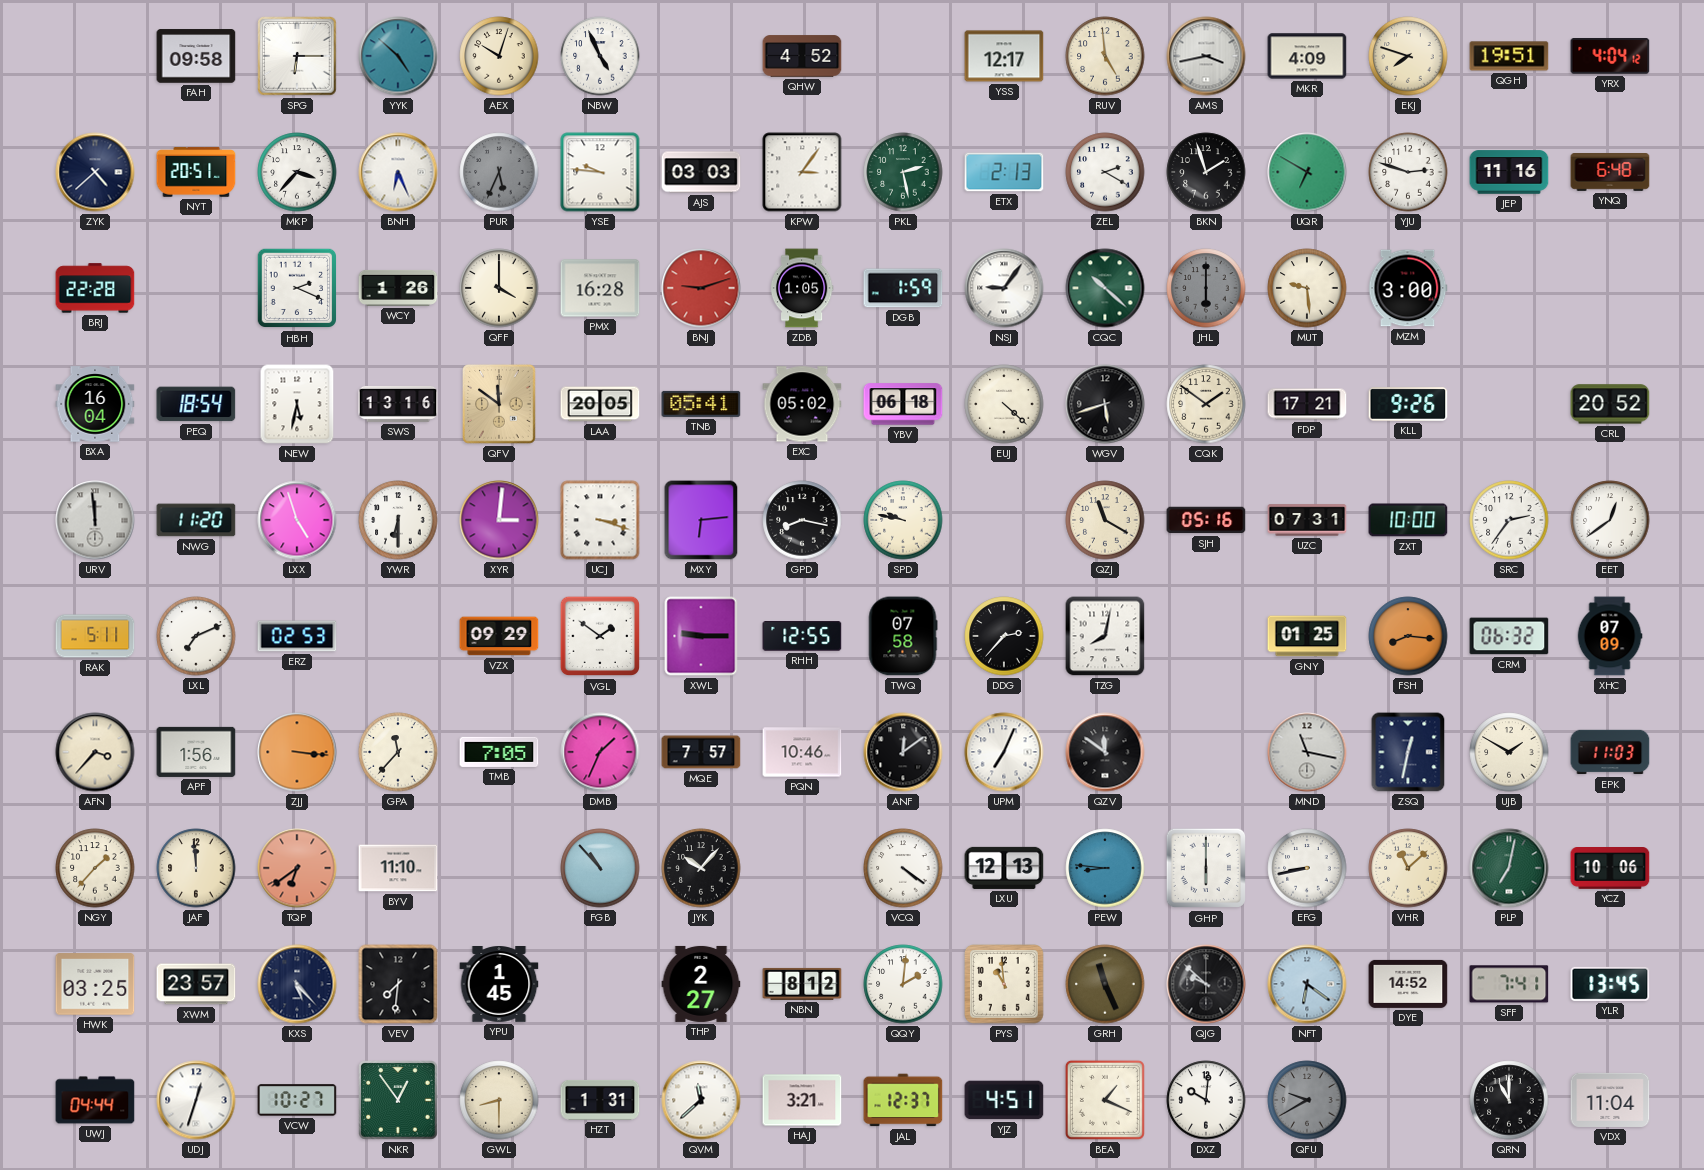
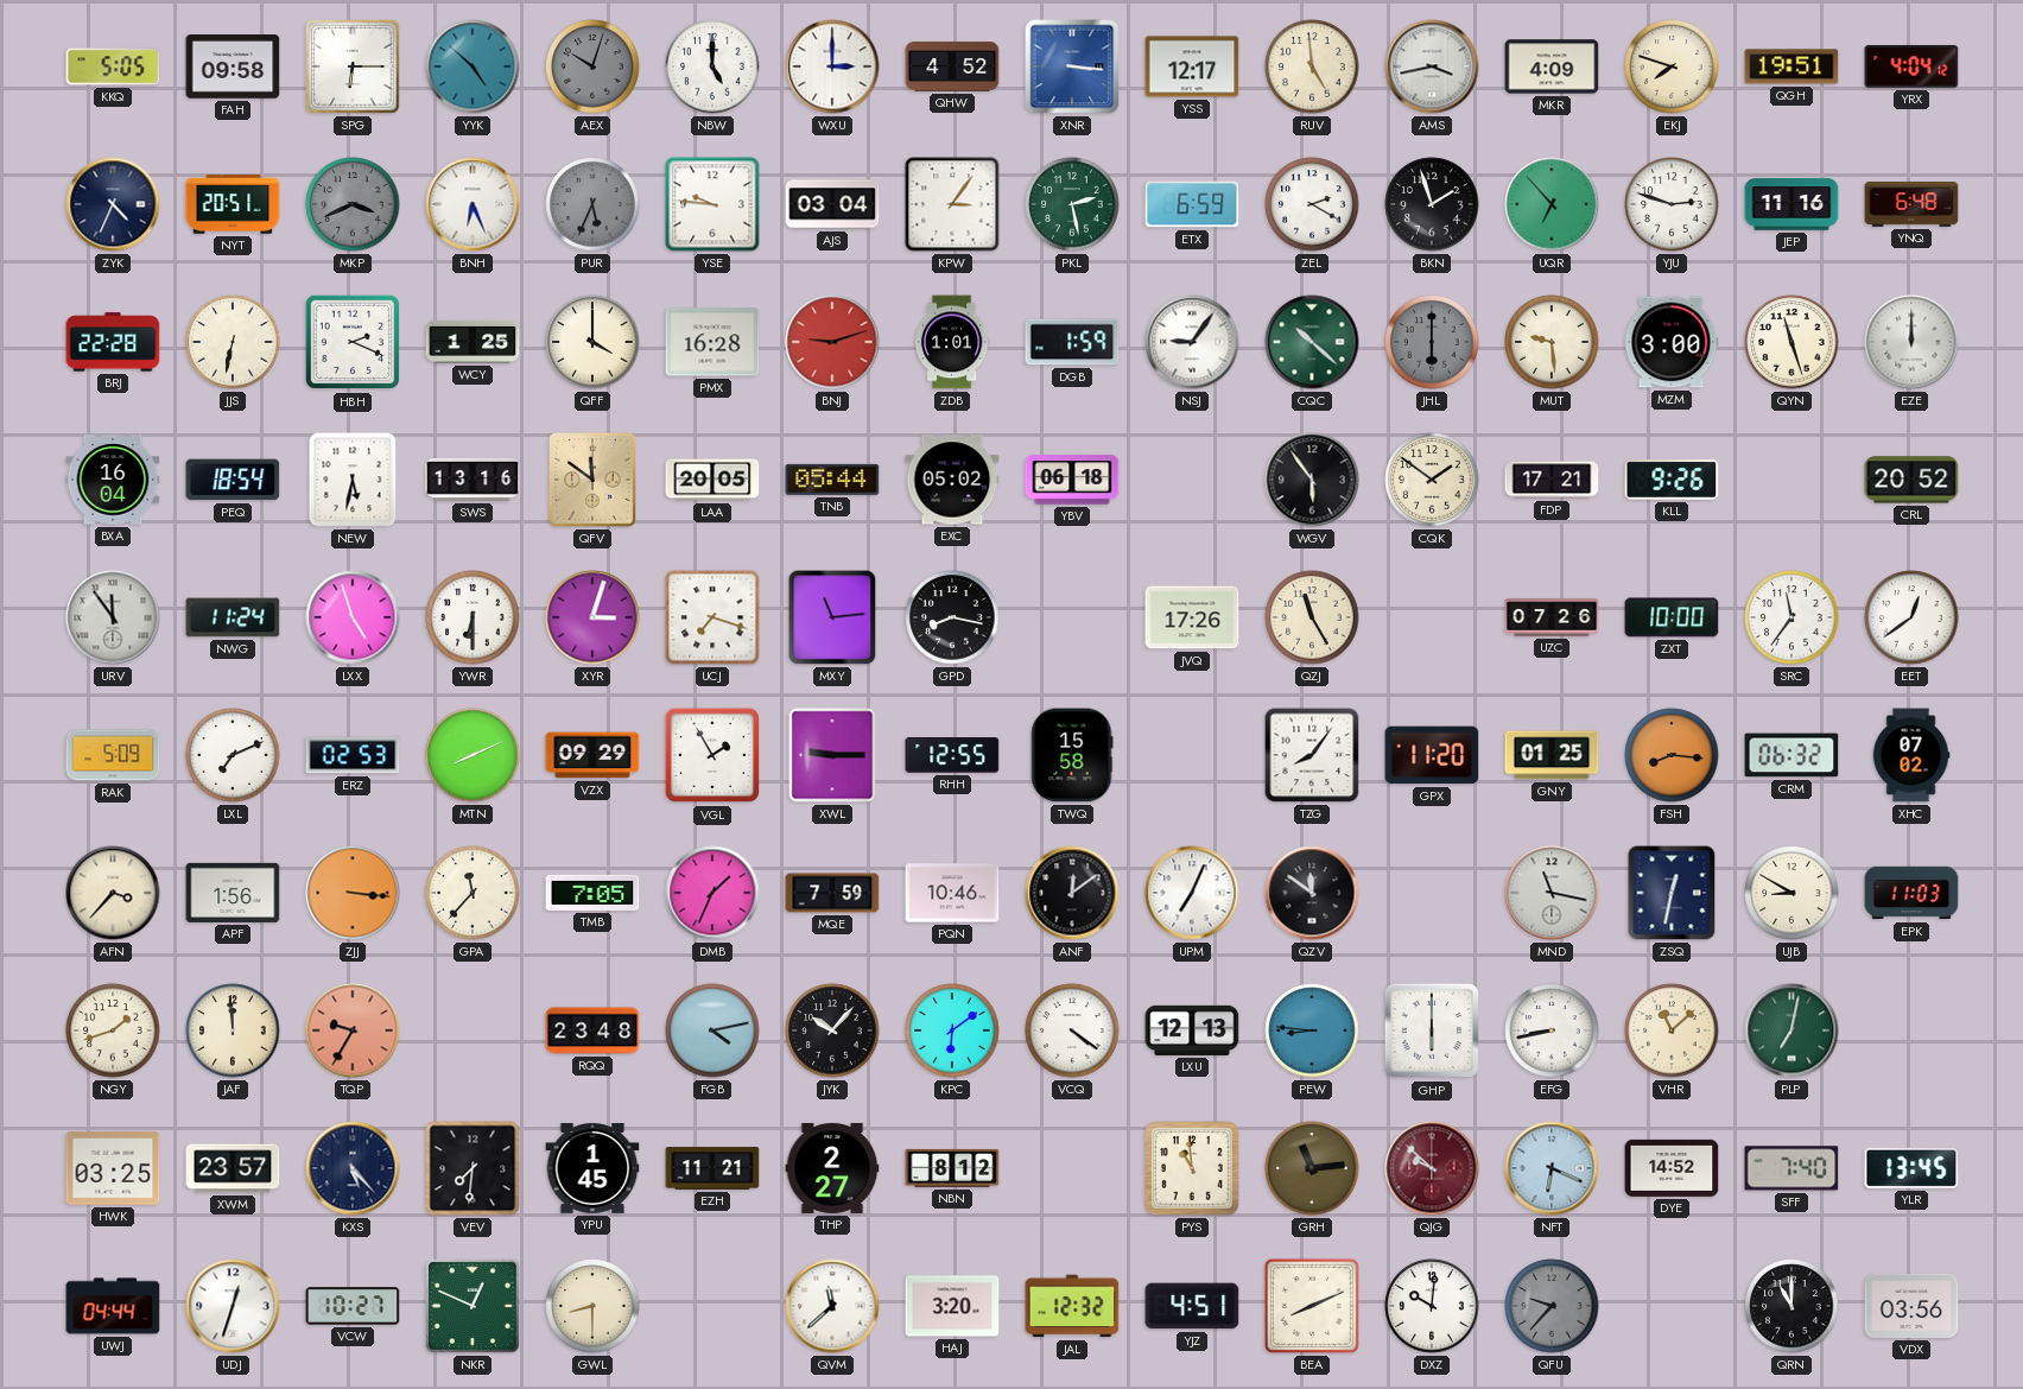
KKQ: none -> 5:05 (113, 66)
AEX dial: cream -> grey (592, 66)
NBW: 4:56 -> 5:00 (712, 66)
WXU: none -> 3:00 (832, 66)
XNR: none -> 3:16 (1072, 66)
ZYK: 4:38 -> 4:34 (113, 204)
MKP: 3:37 -> 3:41 (353, 204)
MKP dial: white -> grey (353, 204)
AJS: 03:03 -> 03:04 (832, 204)
ETX: 2:13 -> 6:59 (1192, 204)
UQR: 6:50 -> 6:53 (1552, 204)
JJS: none -> 6:32 (233, 342)
WCY: 1:26 -> 1:25 (473, 342)
ZDB: 1:05 -> 1:01 (952, 342)
QYN: none -> 11:27 (1791, 342)
EZE: none -> 12:00 (1911, 342)
TNB: 05:41 -> 05:44 (832, 480)
EUJ: 4:22 -> none (1004, 404)
WGV: 5:42 -> 5:54 (1312, 480)
URV: 11:59 -> 11:54 (113, 617)
NWG: 11:20 -> 11:24 (233, 617)
XYR: 3:01 -> 3:03 (592, 617)
UCJ: 3:18 -> 7:18 (712, 617)
MXY: 6:14 -> 11:14 (832, 617)
SPD: 9:47 -> none (903, 520)
JVQ: none -> 17:26 (1192, 617)
QZJ: 11:20 -> 11:25 (1312, 617)
SJH: 05:16 -> none (1206, 520)
UZC: 07:31 -> 07:26 (1552, 617)
SRC: 2:36 -> 11:36 (1791, 617)
RAK: 5:11 -> 5:09 (113, 755)
MTN: none -> 8:11 (473, 755)
VGL: 1:51 -> 1:55 (712, 755)
TWQ: 07:58 -> 15:58 (1072, 755)
DDG: 2:37 -> none (1004, 636)
TZG: 8:02 -> 8:06 (1312, 755)
GPX: none -> 11:20 (1432, 755)
XHC: 07:09 -> 07:02 (1911, 755)
MQE: 7:57 -> 7:59 (832, 893)
UJB: 1:50 -> 8:50 (1791, 893)
NGY: 1:37 -> 1:42 (113, 1030)
TQP: 6:39 -> 9:35 (353, 1030)
BYV: 11:10 -> none (398, 868)
RQQ: none -> 23:48 (592, 1030)
FGB: 10:53 -> 4:13 (712, 1030)
KPC: none -> 6:09 (952, 1030)
YCZ: 10:06 -> none (1610, 869)
EZH: none -> 11:21 (712, 1168)
QQY: 2:01 -> none (903, 984)
GRH: 11:26 -> 11:14 (1312, 1168)
QJG dial: black -> burgundy (1432, 1168)
NFT: 6:21 -> 6:19 (1552, 1168)
SFF: 7:41 -> 7:40 (1791, 1168)
NKR: 12:54 -> 12:49 (473, 1306)
HZT: 1:31 -> none (600, 1100)
HAJ: 3:21 -> 3:20 (952, 1306)
JAL: 12:37 -> 12:32 (1072, 1306)
BEA: 1:19 -> 8:11 (1312, 1306)
QFU: 9:40 -> 9:37 (1552, 1306)
VDX: 11:04 -> 03:56 (1911, 1306)
